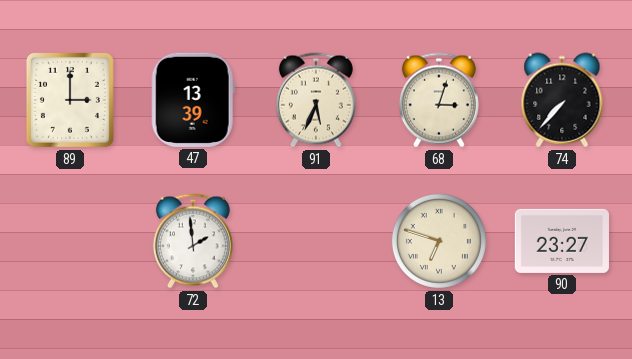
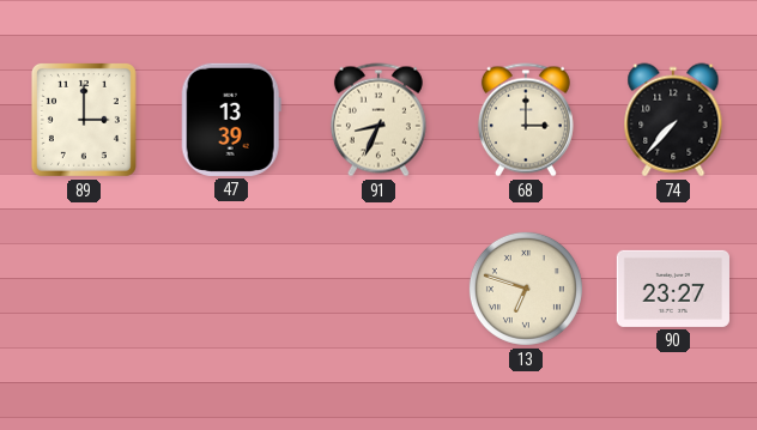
91: 5:34 -> 8:34 (378, 120)
68: 3:03 -> 3:00 (526, 120)
72: 1:59 -> none (193, 241)
